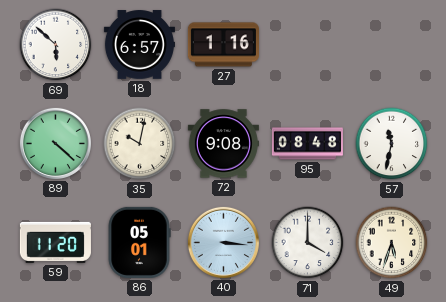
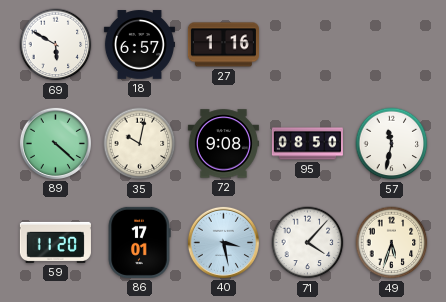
69: 5:52 -> 5:50 (56, 45)
95: 08:48 -> 08:50 (307, 144)
86: 05:01 -> 17:01 (139, 242)
40: 3:16 -> 3:28 (223, 242)
71: 4:00 -> 4:07 (308, 243)
